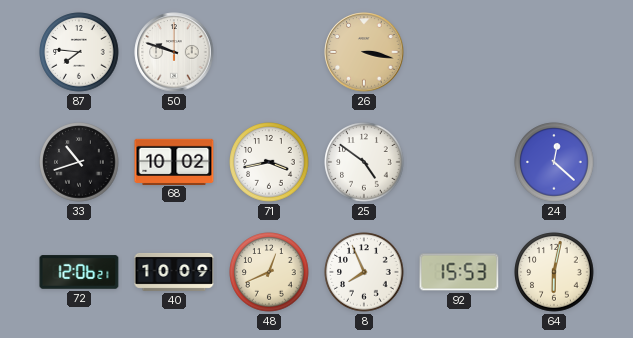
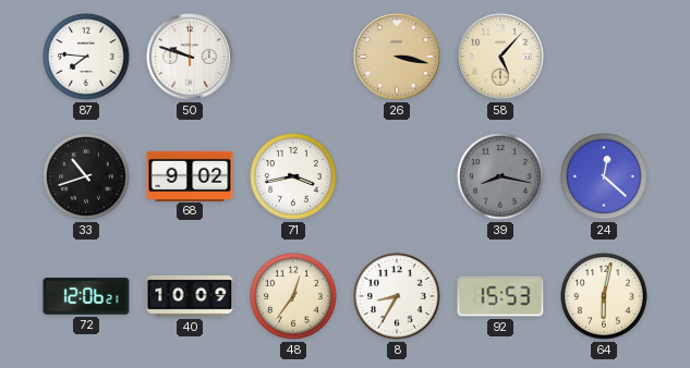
58: none -> 5:07 (500, 57)
68: 10:02 -> 9:02 (190, 175)
25: 4:51 -> none (364, 162)
39: none -> 8:17 (500, 176)
48: 12:41 -> 12:36 (293, 296)
8: 7:56 -> 8:35 (397, 296)
